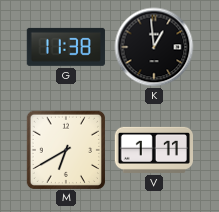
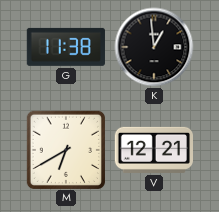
V: 1:11 -> 12:21 (153, 150)
